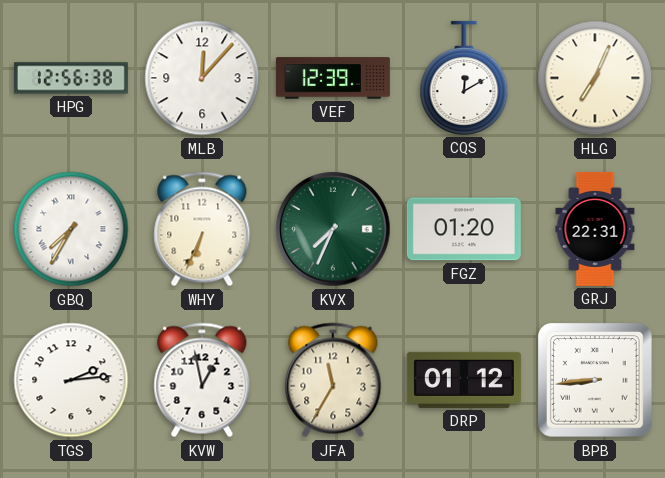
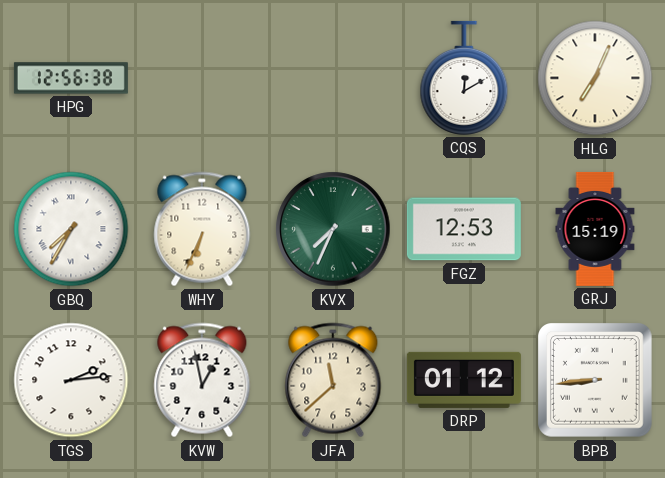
MLB: 12:07 -> none (202, 78)
VEF: 12:39 -> none (333, 78)
FGZ: 01:20 -> 12:53 (464, 229)
GRJ: 22:31 -> 15:19 (595, 229)
JFA: 11:35 -> 11:38 (333, 380)
